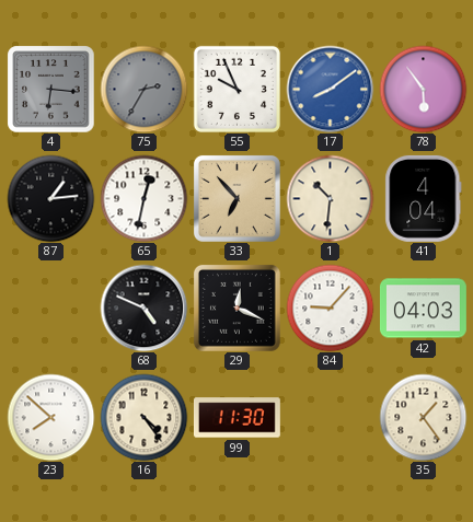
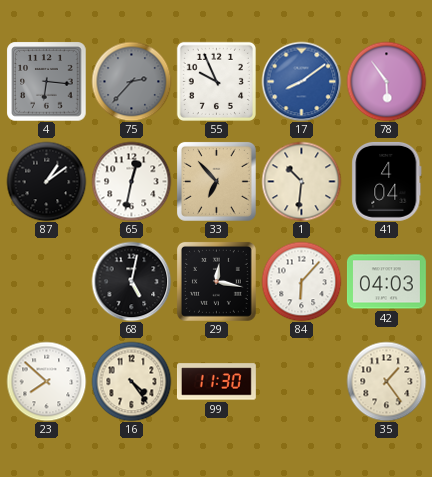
75: 2:35 -> 2:37 (131, 81)
87: 1:14 -> 1:09 (46, 181)
68: 4:49 -> 5:02 (131, 281)
29: 12:19 -> 12:17 (216, 281)
84: 9:07 -> 6:07 (301, 281)
